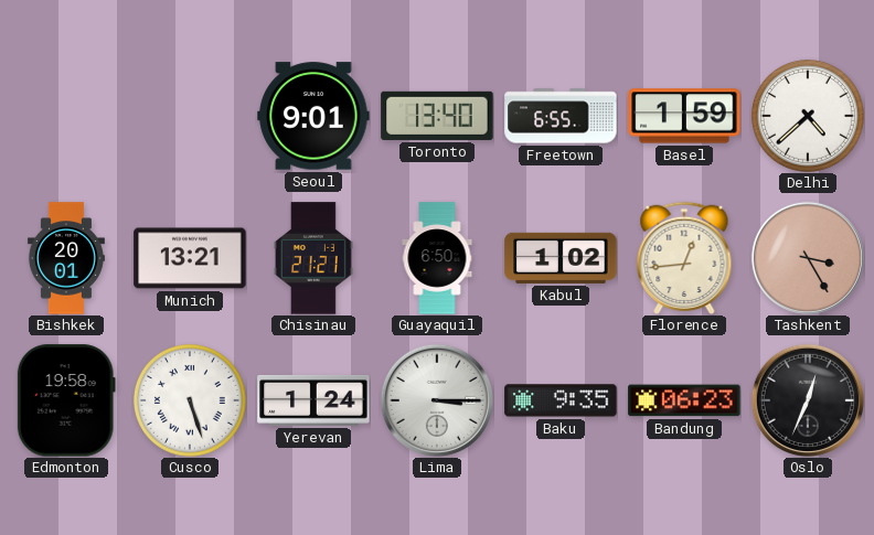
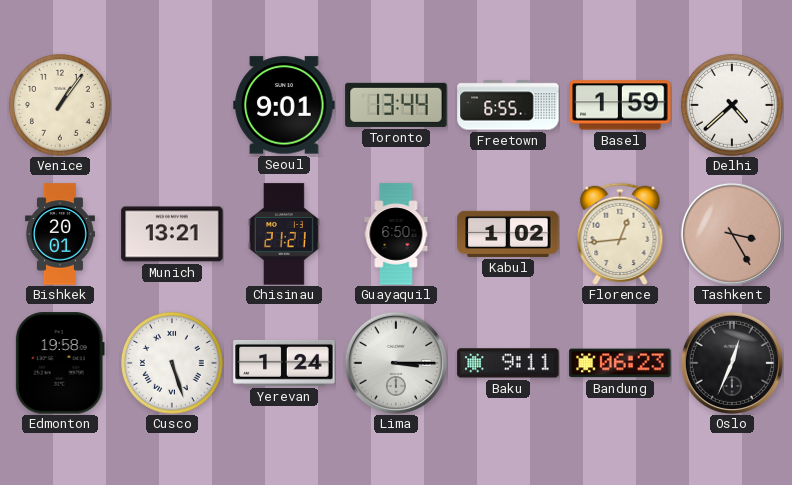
Venice: none -> 1:06 (60, 105)
Toronto: 13:40 -> 13:44 (396, 105)
Baku: 9:35 -> 9:11 (508, 363)
